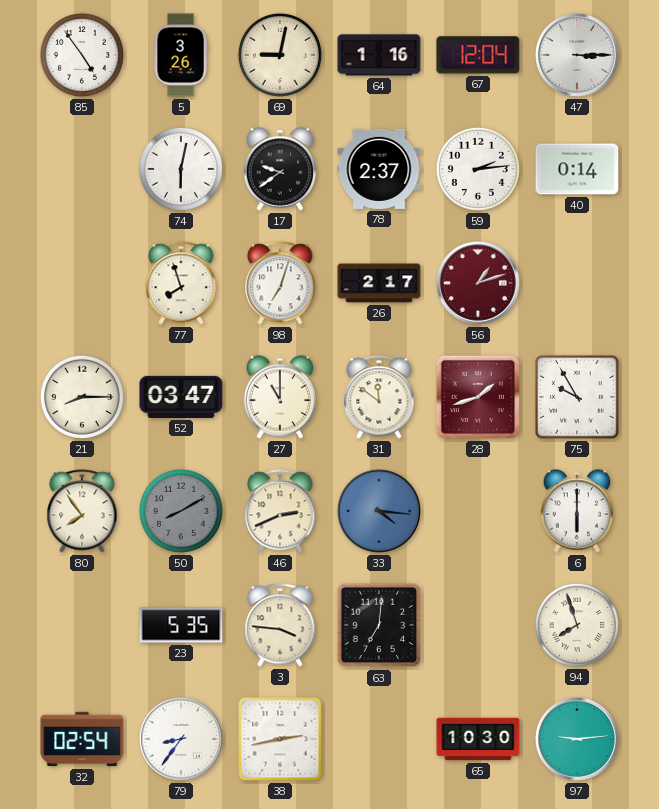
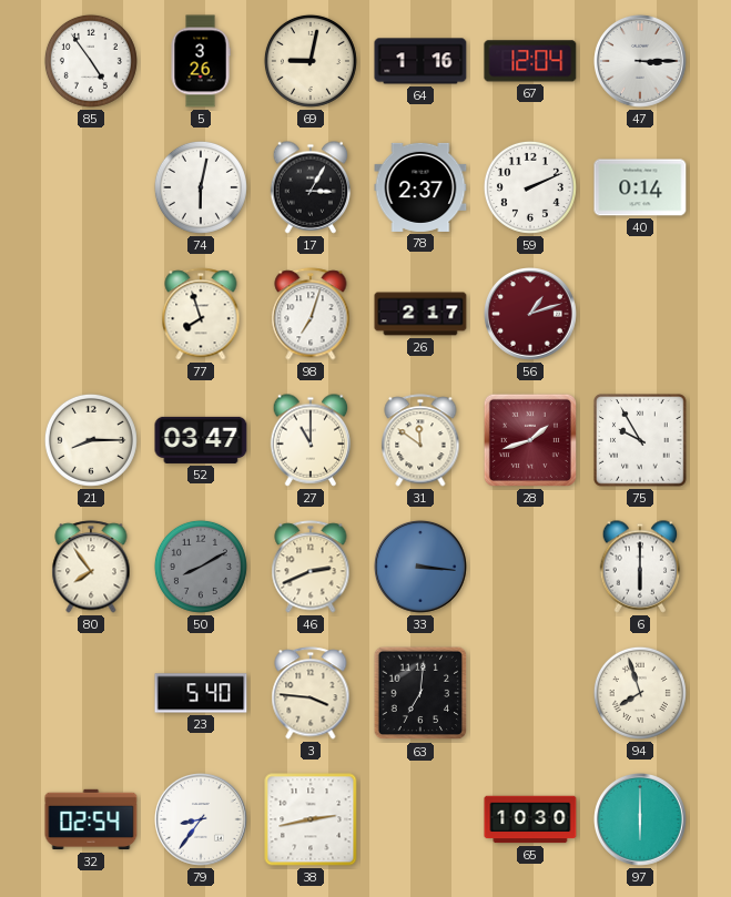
17: 9:39 -> 3:05 (311, 187)
59: 2:14 -> 2:11 (530, 187)
33: 4:16 -> 3:16 (422, 568)
23: 5:35 -> 5:40 (201, 693)
97: 9:14 -> 6:00 (641, 820)
